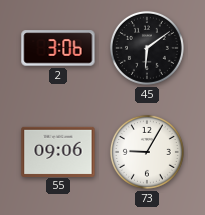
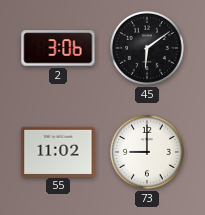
55: 09:06 -> 11:02 (58, 151)
73: 9:05 -> 9:00 (147, 152)
